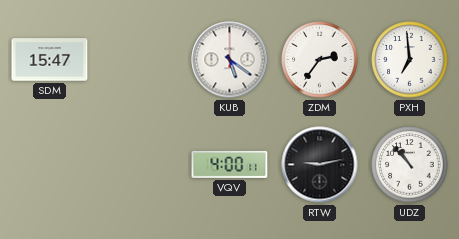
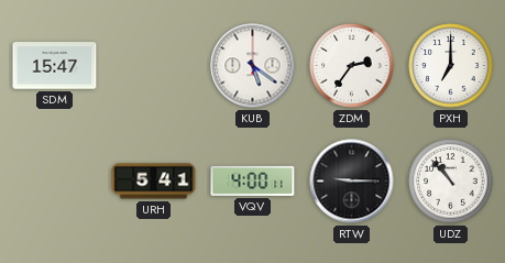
PXH: 6:59 -> 7:00 (451, 66)
URH: none -> 5:41 (154, 182)
RTW: 9:13 -> 9:15 (352, 182)
